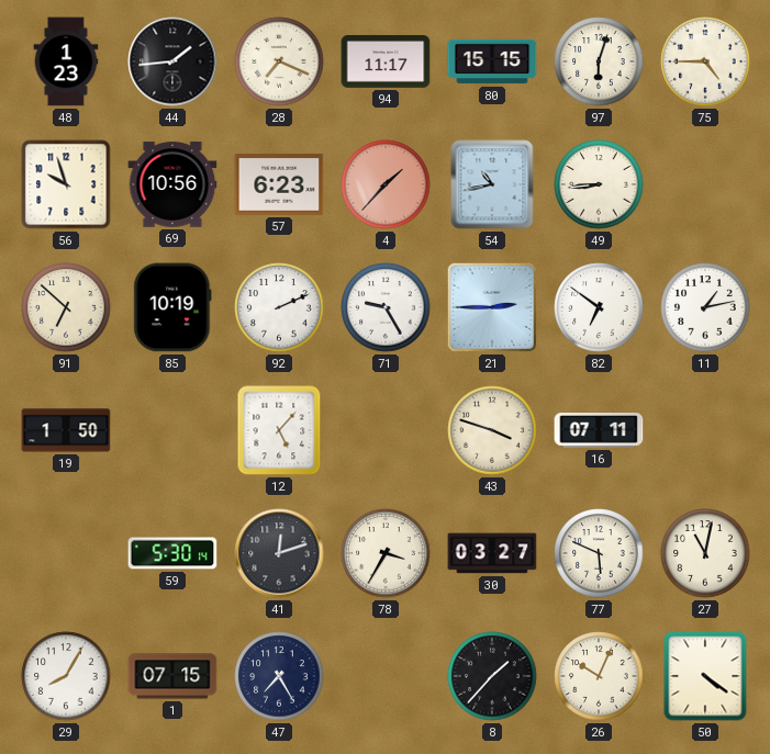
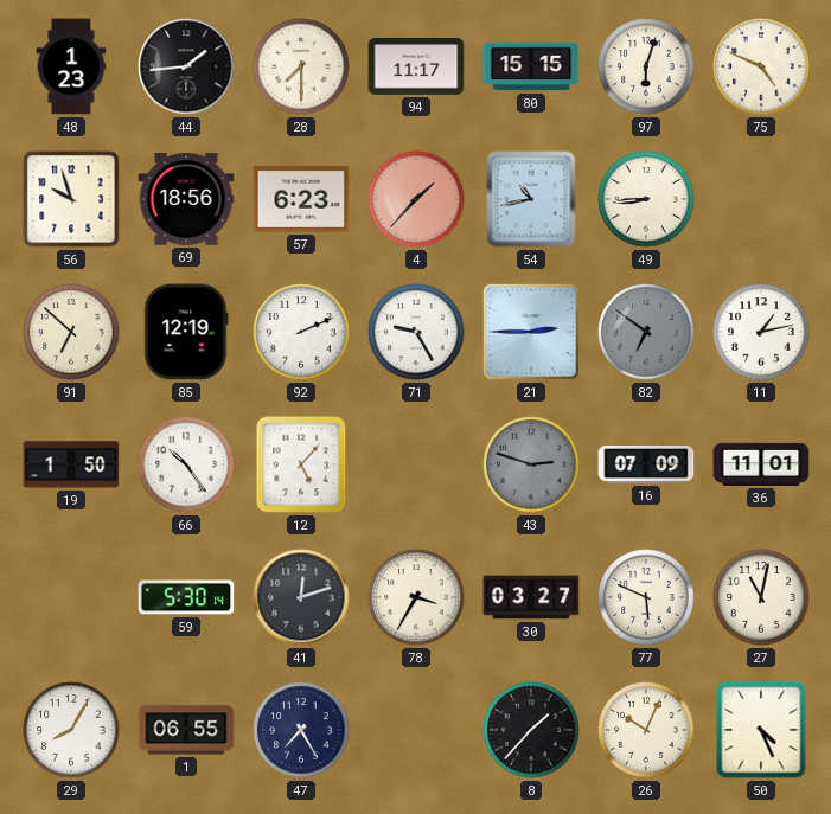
28: 7:19 -> 7:30 (301, 66)
75: 4:45 -> 4:49 (761, 66)
69: 10:56 -> 18:56 (186, 199)
85: 10:19 -> 12:19 (186, 332)
82 dial: white -> grey (646, 332)
66: none -> 10:24 (186, 464)
43: 3:48 -> 2:48 (531, 464)
43 dial: cream -> grey (531, 464)
16: 07:11 -> 07:09 (646, 466)
36: none -> 11:01 (761, 464)
1: 07:15 -> 06:55 (186, 730)
50: 4:21 -> 4:26 (761, 730)
